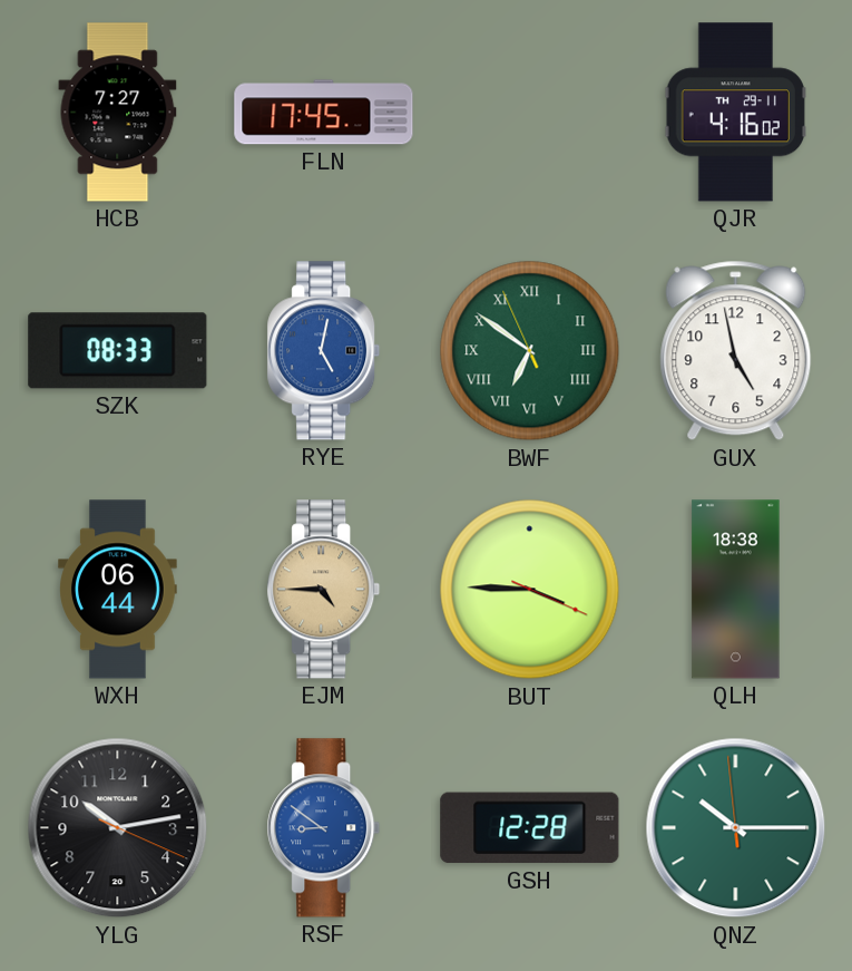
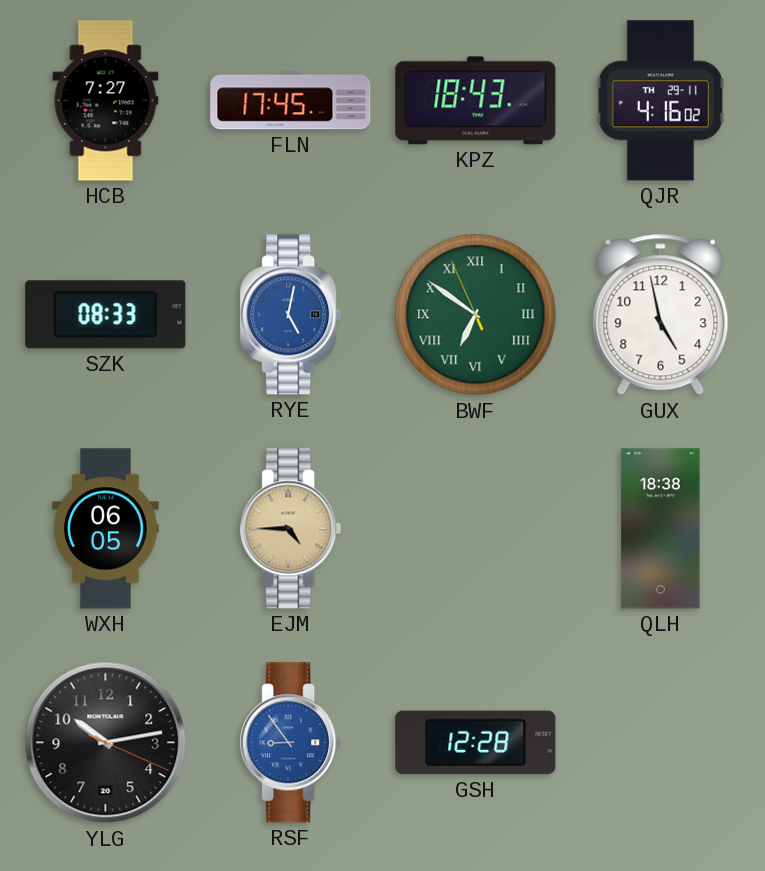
KPZ: none -> 18:43 (476, 101)
WXH: 06:44 -> 06:05 (106, 529)
BUT: 3:45 -> none (530, 590)
RSF: 8:51 -> 8:54 (291, 743)
QNZ: 10:14 -> none (736, 828)
